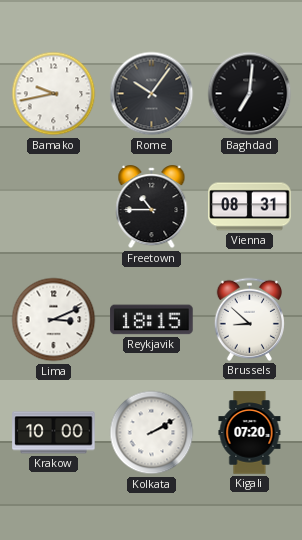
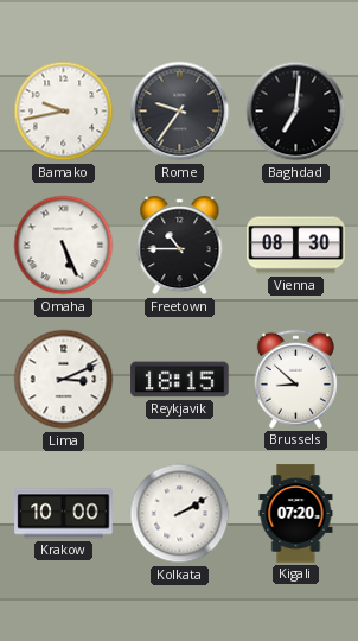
Rome: 10:06 -> 9:36 (180, 112)
Omaha: none -> 5:26 (64, 246)
Vienna: 08:31 -> 08:30 (296, 246)
